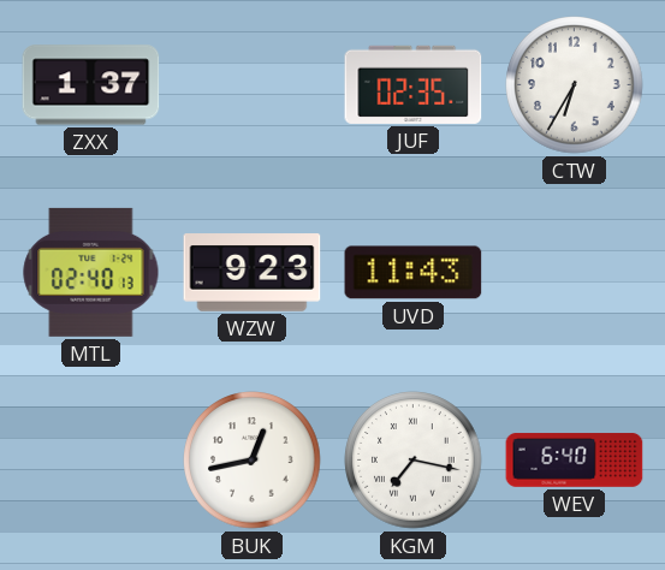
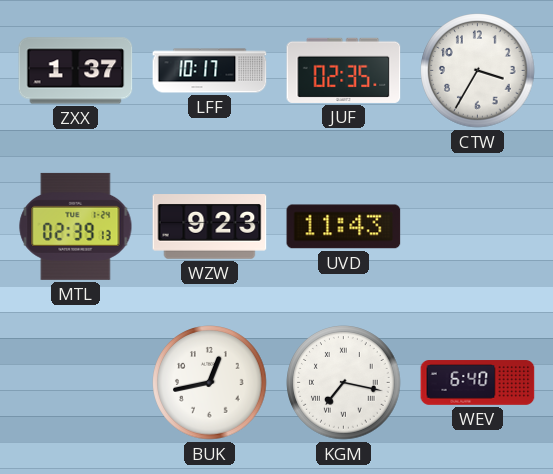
LFF: none -> 10:17 (210, 71)
CTW: 6:35 -> 3:35 (478, 71)
MTL: 02:40 -> 02:39 (76, 226)
